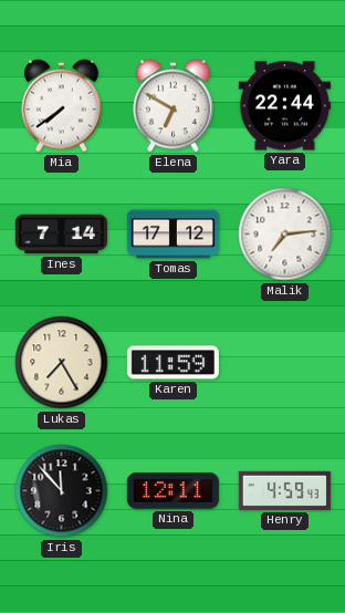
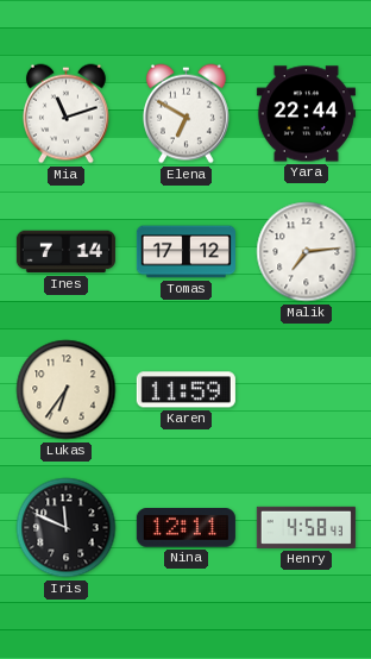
Mia: 7:39 -> 11:12 (65, 114)
Lukas: 7:25 -> 6:36 (67, 390)
Iris: 11:53 -> 11:49 (67, 528)
Henry: 4:59 -> 4:58 (306, 527)
